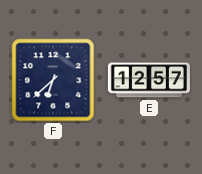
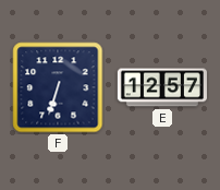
F: 6:38 -> 6:33 (58, 87)
